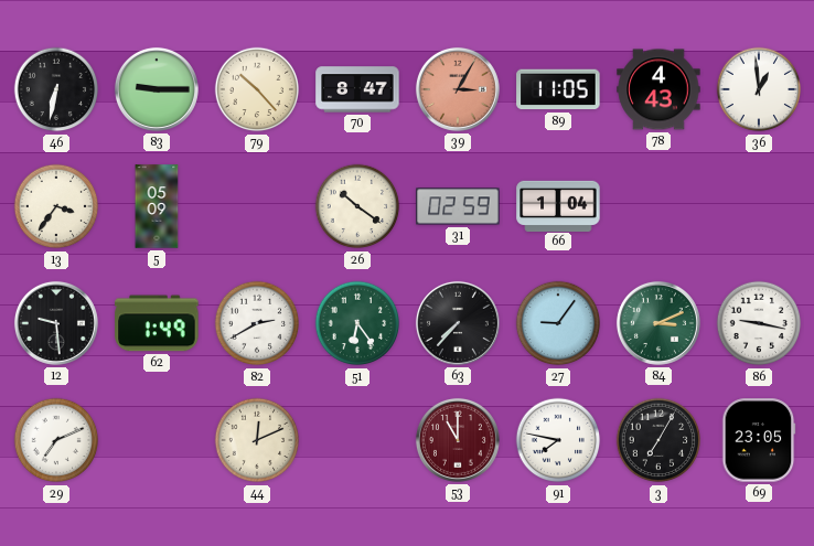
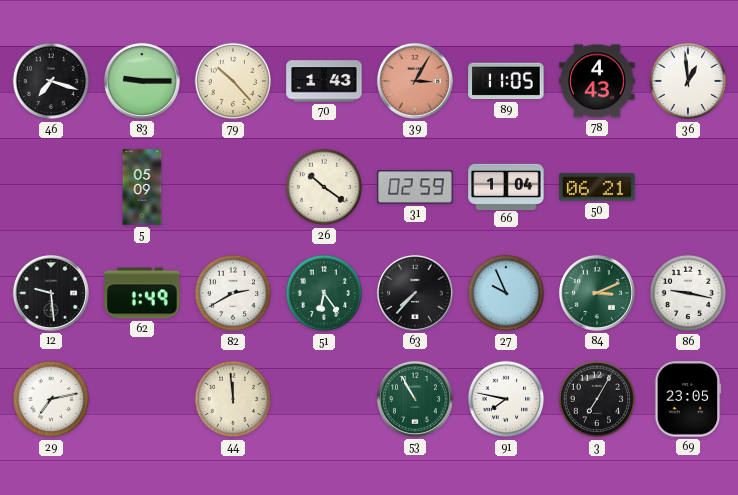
46: 6:32 -> 7:18 (51, 81)
70: 8:47 -> 1:43 (324, 81)
13: 3:36 -> none (56, 206)
50: none -> 06:21 (597, 187)
27: 9:06 -> 9:56 (506, 293)
29: 7:11 -> 7:13 (51, 399)
44: 12:11 -> 11:59 (233, 399)
53: 11:00 -> 10:55 (415, 399)
53 dial: burgundy -> green (415, 399)
